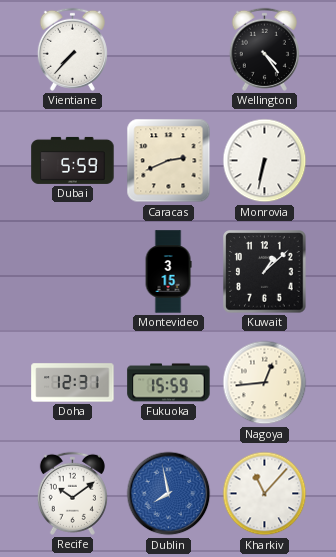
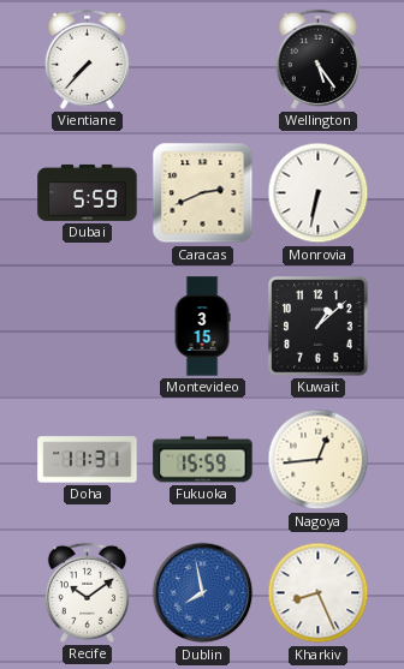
Wellington: 4:24 -> 5:24 (317, 59)
Doha: 12:31 -> 11:31 (88, 460)
Kharkiv: 11:07 -> 8:26 (319, 593)
